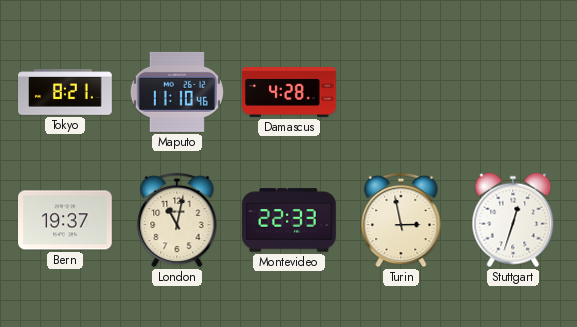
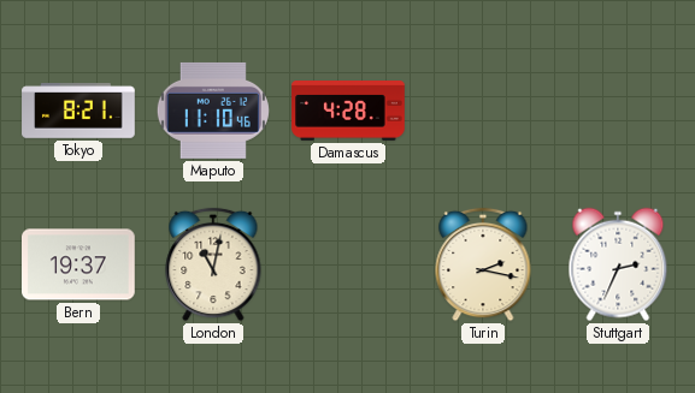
Montevideo: 22:33 -> none (289, 220)
Turin: 2:58 -> 2:17 (483, 264)
Stuttgart: 12:33 -> 2:34 (618, 264)
